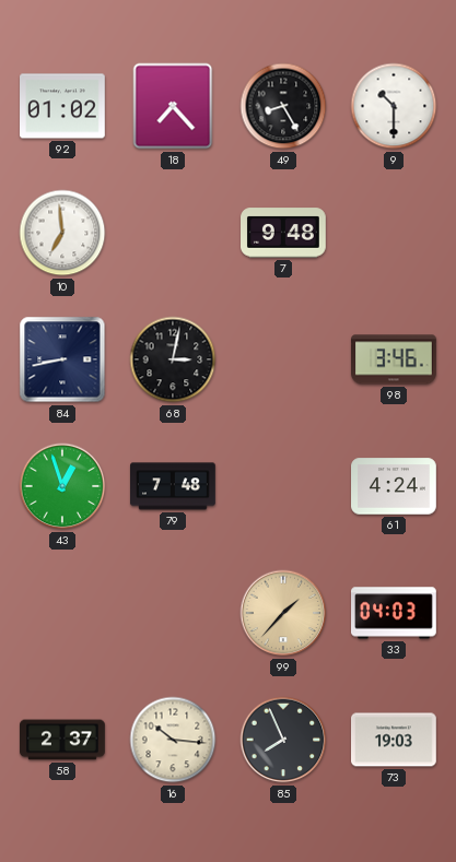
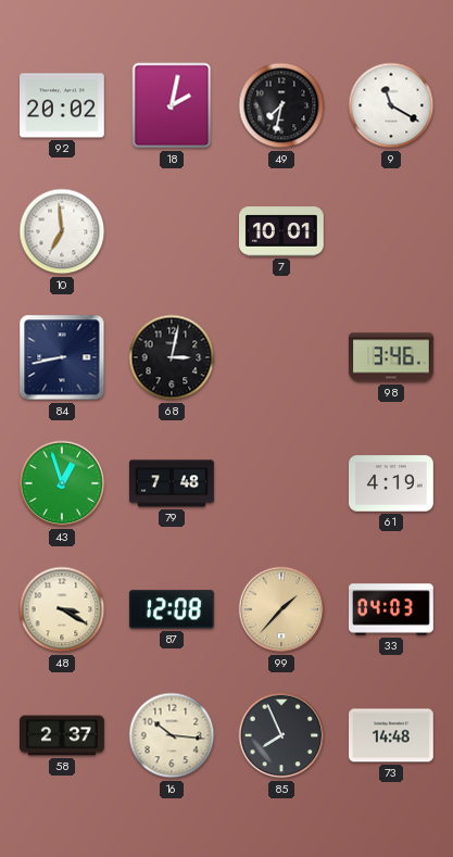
92: 01:02 -> 20:02 (63, 105)
18: 7:23 -> 2:02 (172, 105)
49: 8:25 -> 7:32 (281, 105)
9: 10:30 -> 11:20 (391, 105)
7: 9:48 -> 10:01 (282, 231)
61: 4:24 -> 4:19 (392, 483)
48: none -> 3:20 (62, 609)
87: none -> 12:08 (172, 609)
73: 19:03 -> 14:48 (392, 735)
